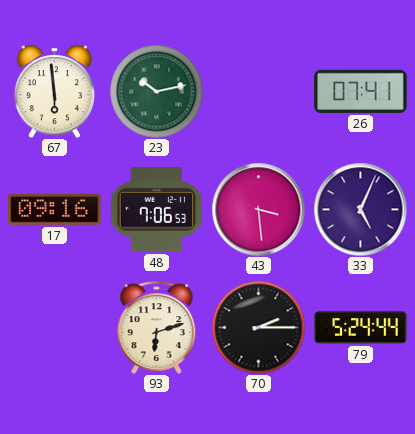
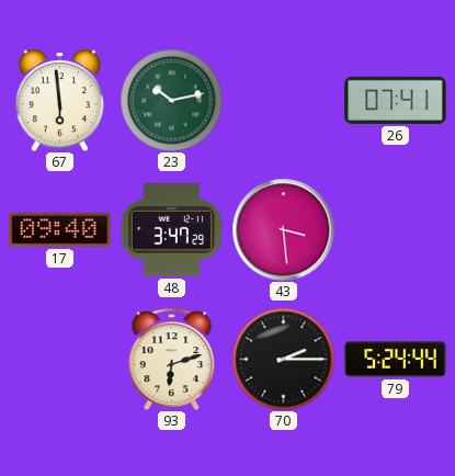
17: 09:16 -> 09:40 (60, 229)
48: 7:06 -> 3:47 (171, 230)
33: 5:04 -> none (360, 209)
